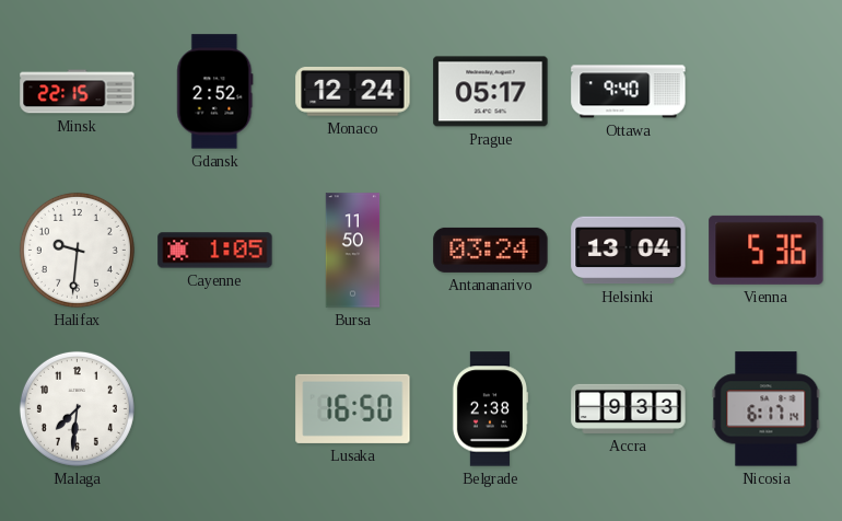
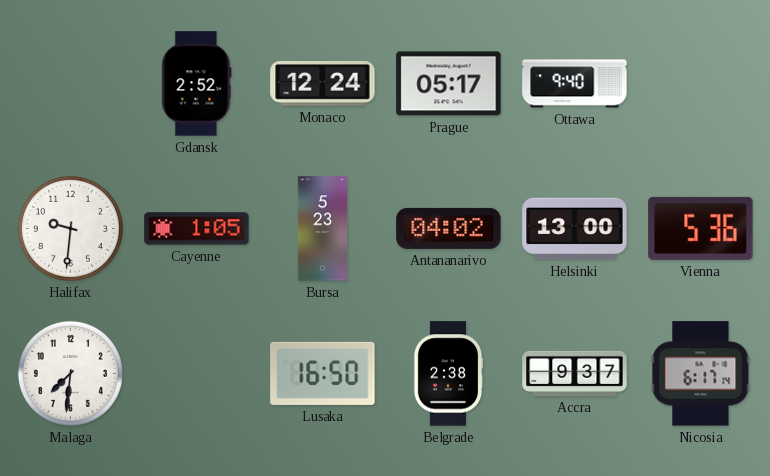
Minsk: 22:15 -> none (78, 92)
Bursa: 11:50 -> 5:23 (323, 229)
Antananarivo: 03:24 -> 04:02 (449, 228)
Helsinki: 13:04 -> 13:00 (575, 229)
Accra: 9:33 -> 9:37 (575, 373)
